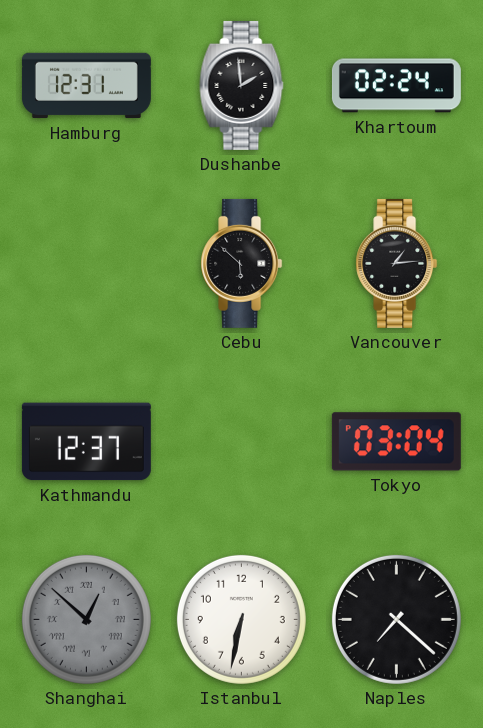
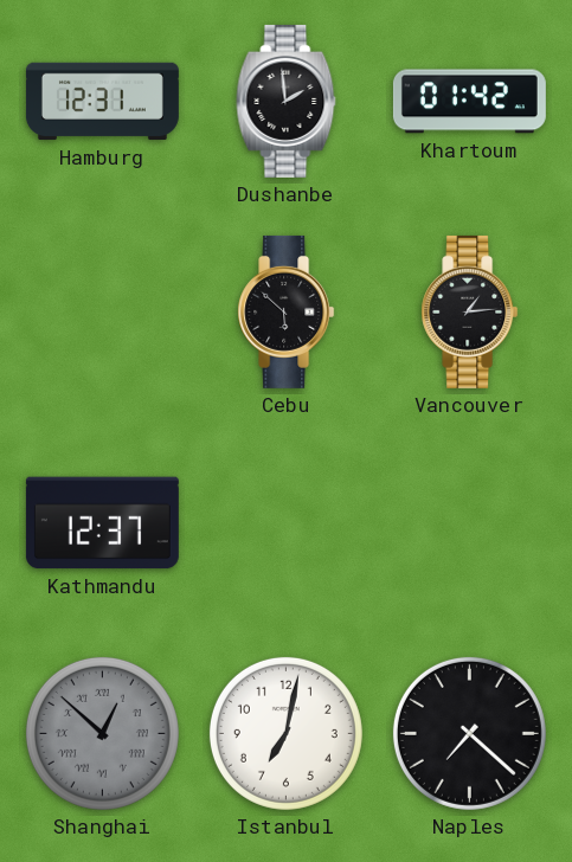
Khartoum: 02:24 -> 01:42 (469, 102)
Tokyo: 03:04 -> none (396, 442)
Istanbul: 6:32 -> 7:02 (285, 733)
